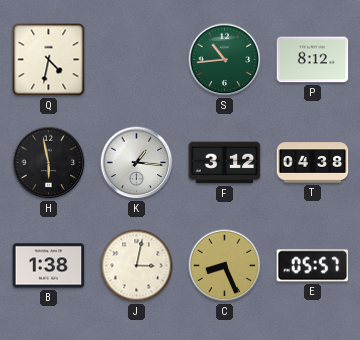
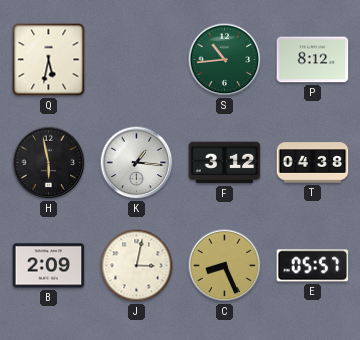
Q: 4:32 -> 5:32 (49, 60)
B: 1:38 -> 2:09 (49, 266)
